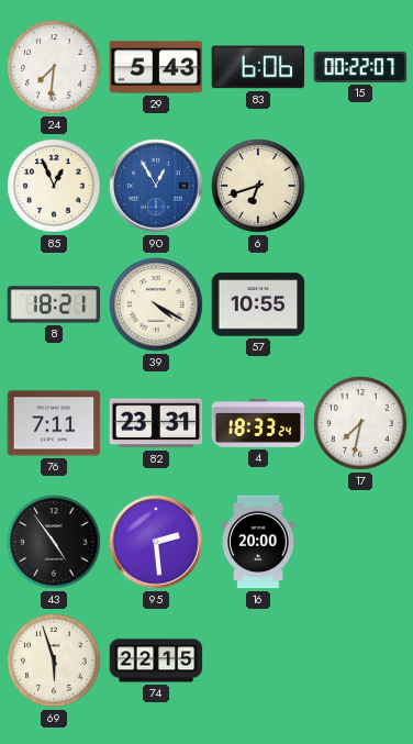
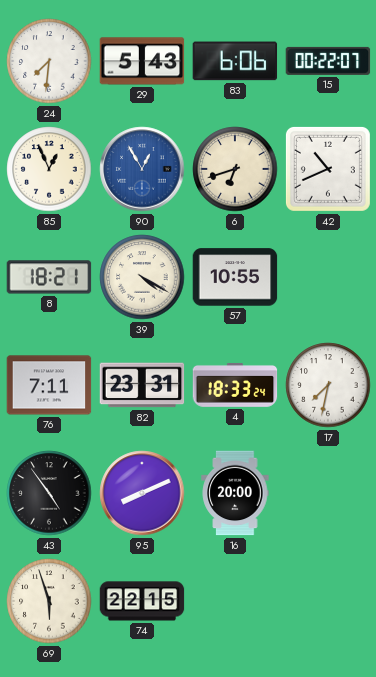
42: none -> 10:41 (328, 169)
95: 2:29 -> 8:11 (142, 493)
